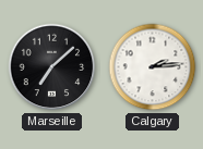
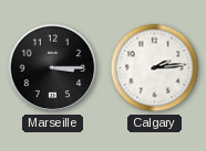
Marseille: 7:08 -> 3:15 (53, 68)
